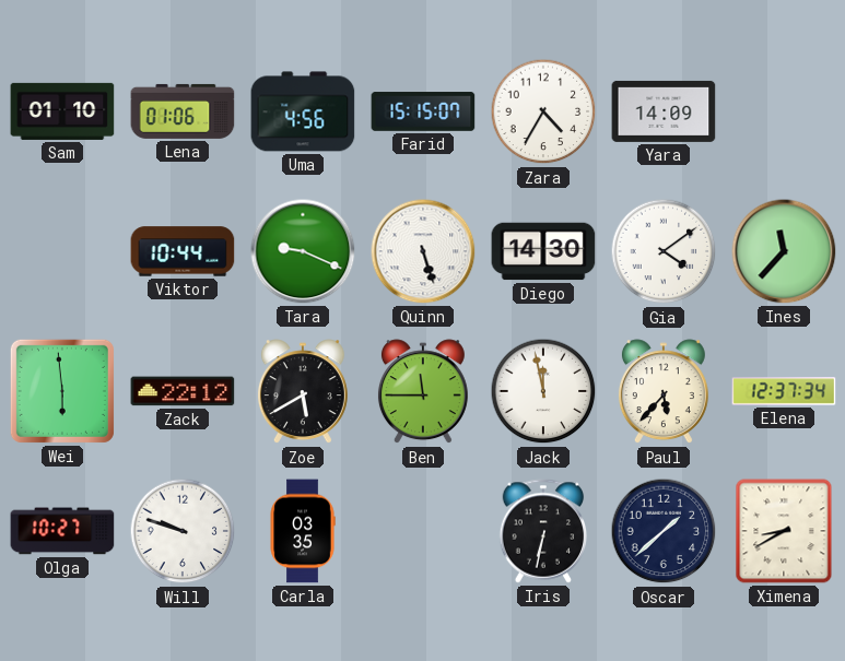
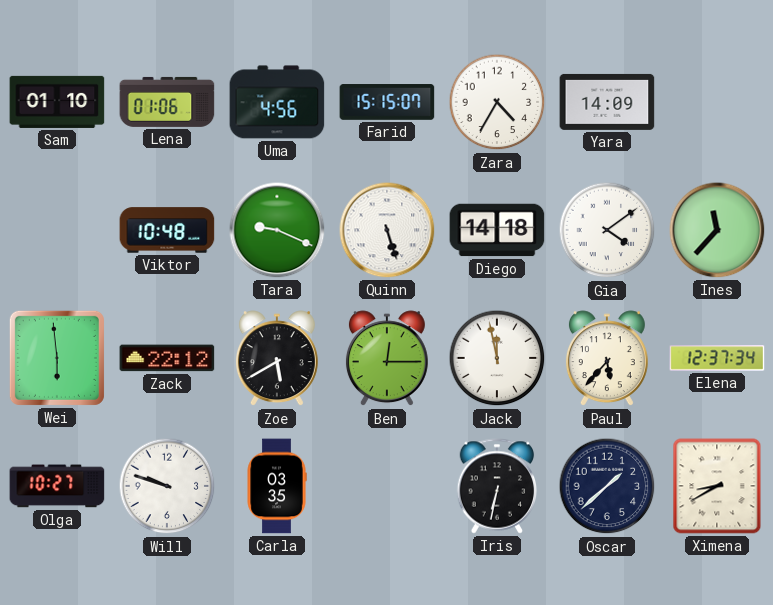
Viktor: 10:44 -> 10:48 (167, 230)
Diego: 14:30 -> 14:18 (497, 230)
Ben: 11:45 -> 12:15 (387, 359)
